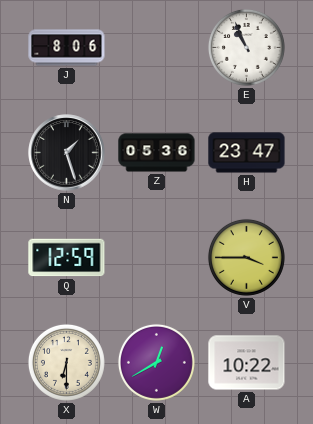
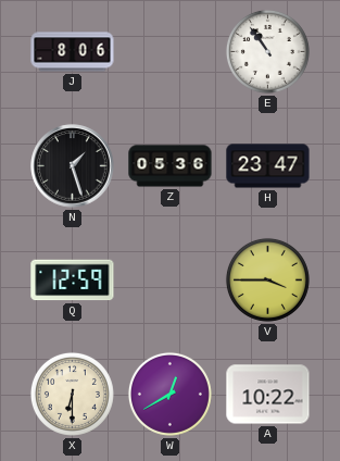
E: 10:56 -> 10:54 (267, 51)
